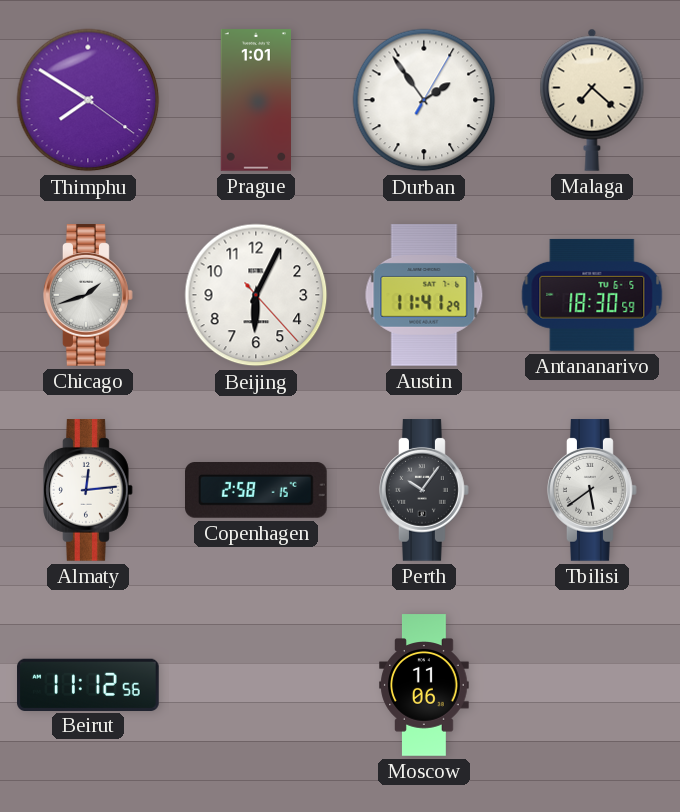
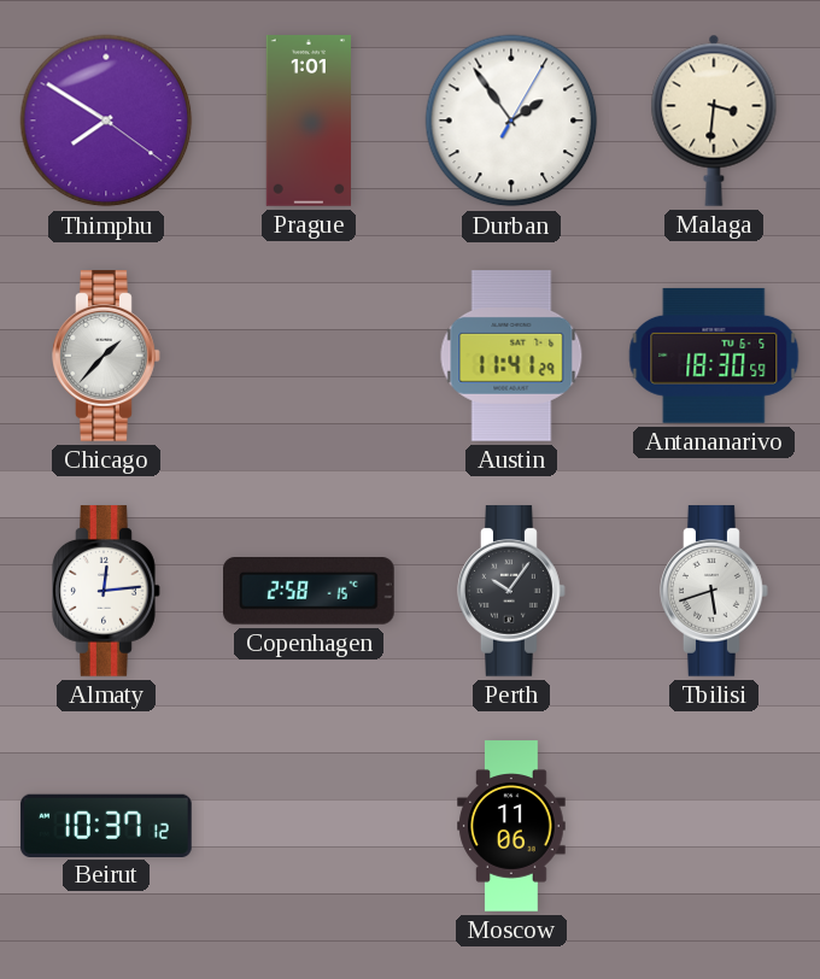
Malaga: 7:22 -> 3:31 (714, 121)
Chicago: 1:42 -> 1:37 (106, 356)
Beijing: 6:04 -> none (256, 295)
Tbilisi: 5:39 -> 5:42 (714, 591)
Beirut: 11:12 -> 10:37 (106, 825)
